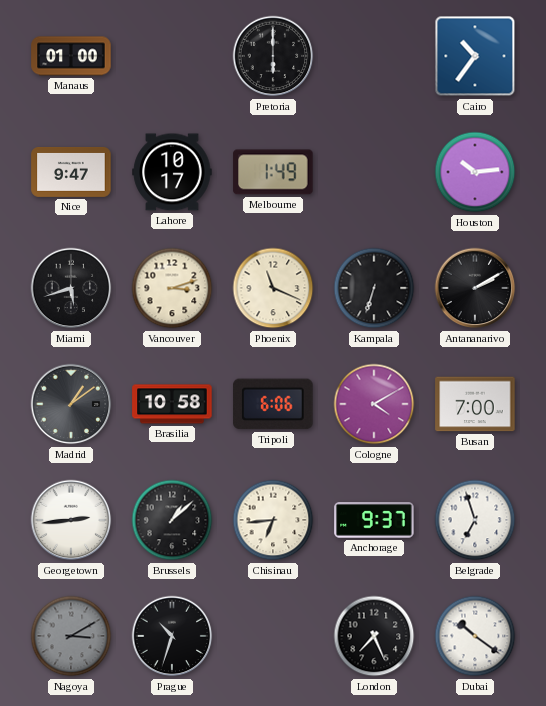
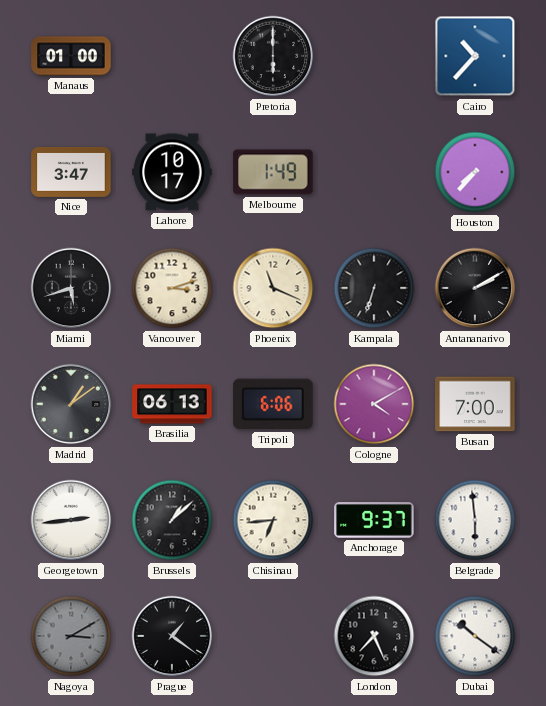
Cairo: 10:36 -> 10:37 (475, 56)
Nice: 9:47 -> 3:47 (71, 172)
Houston: 10:14 -> 7:37 (475, 172)
Brasilia: 10:58 -> 06:13 (172, 404)
Belgrade: 6:57 -> 5:59 (475, 520)
Prague: 10:33 -> 1:21 (172, 636)
